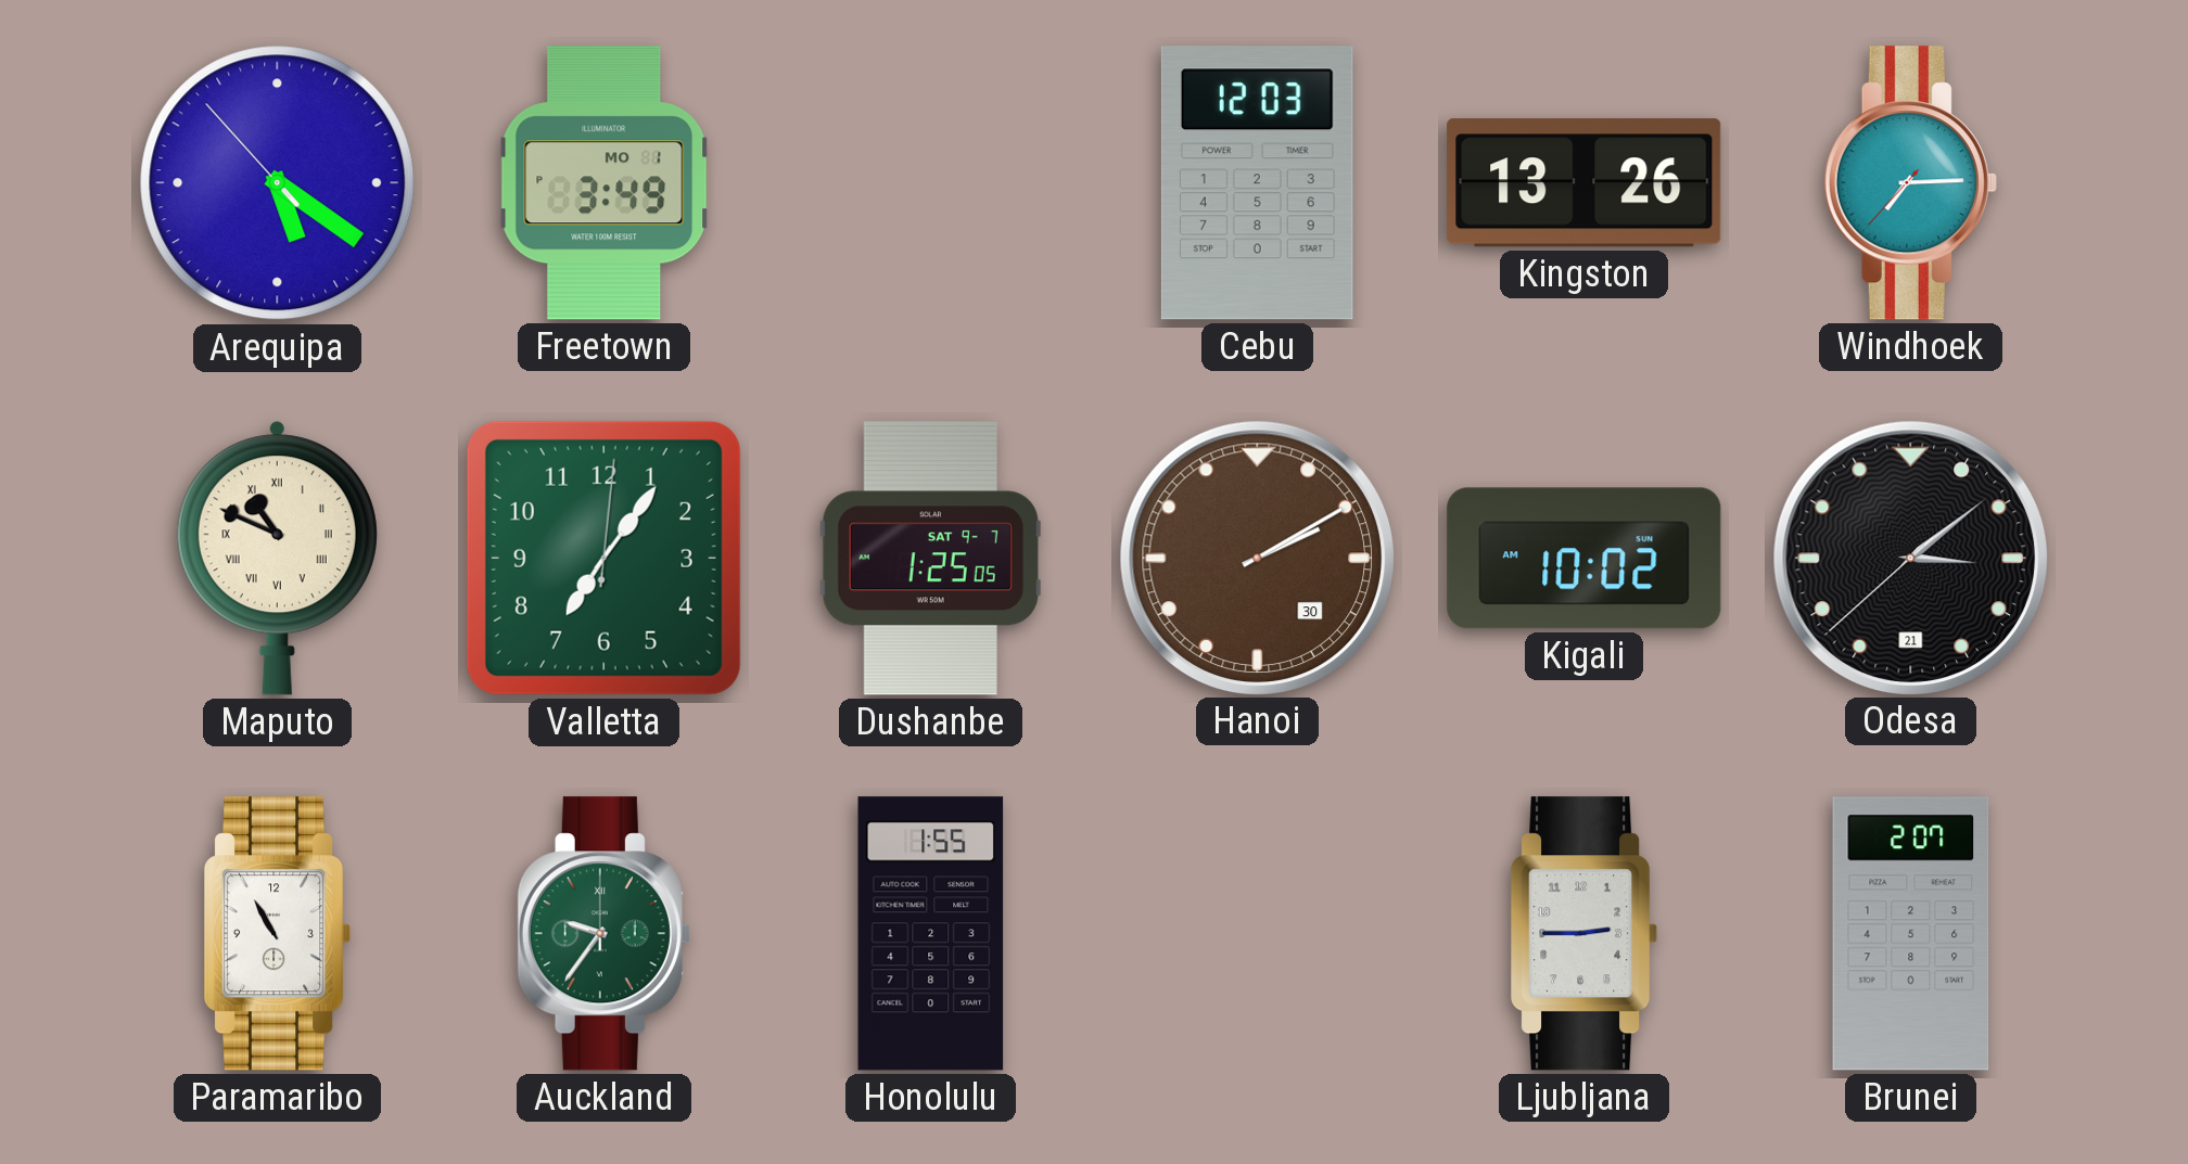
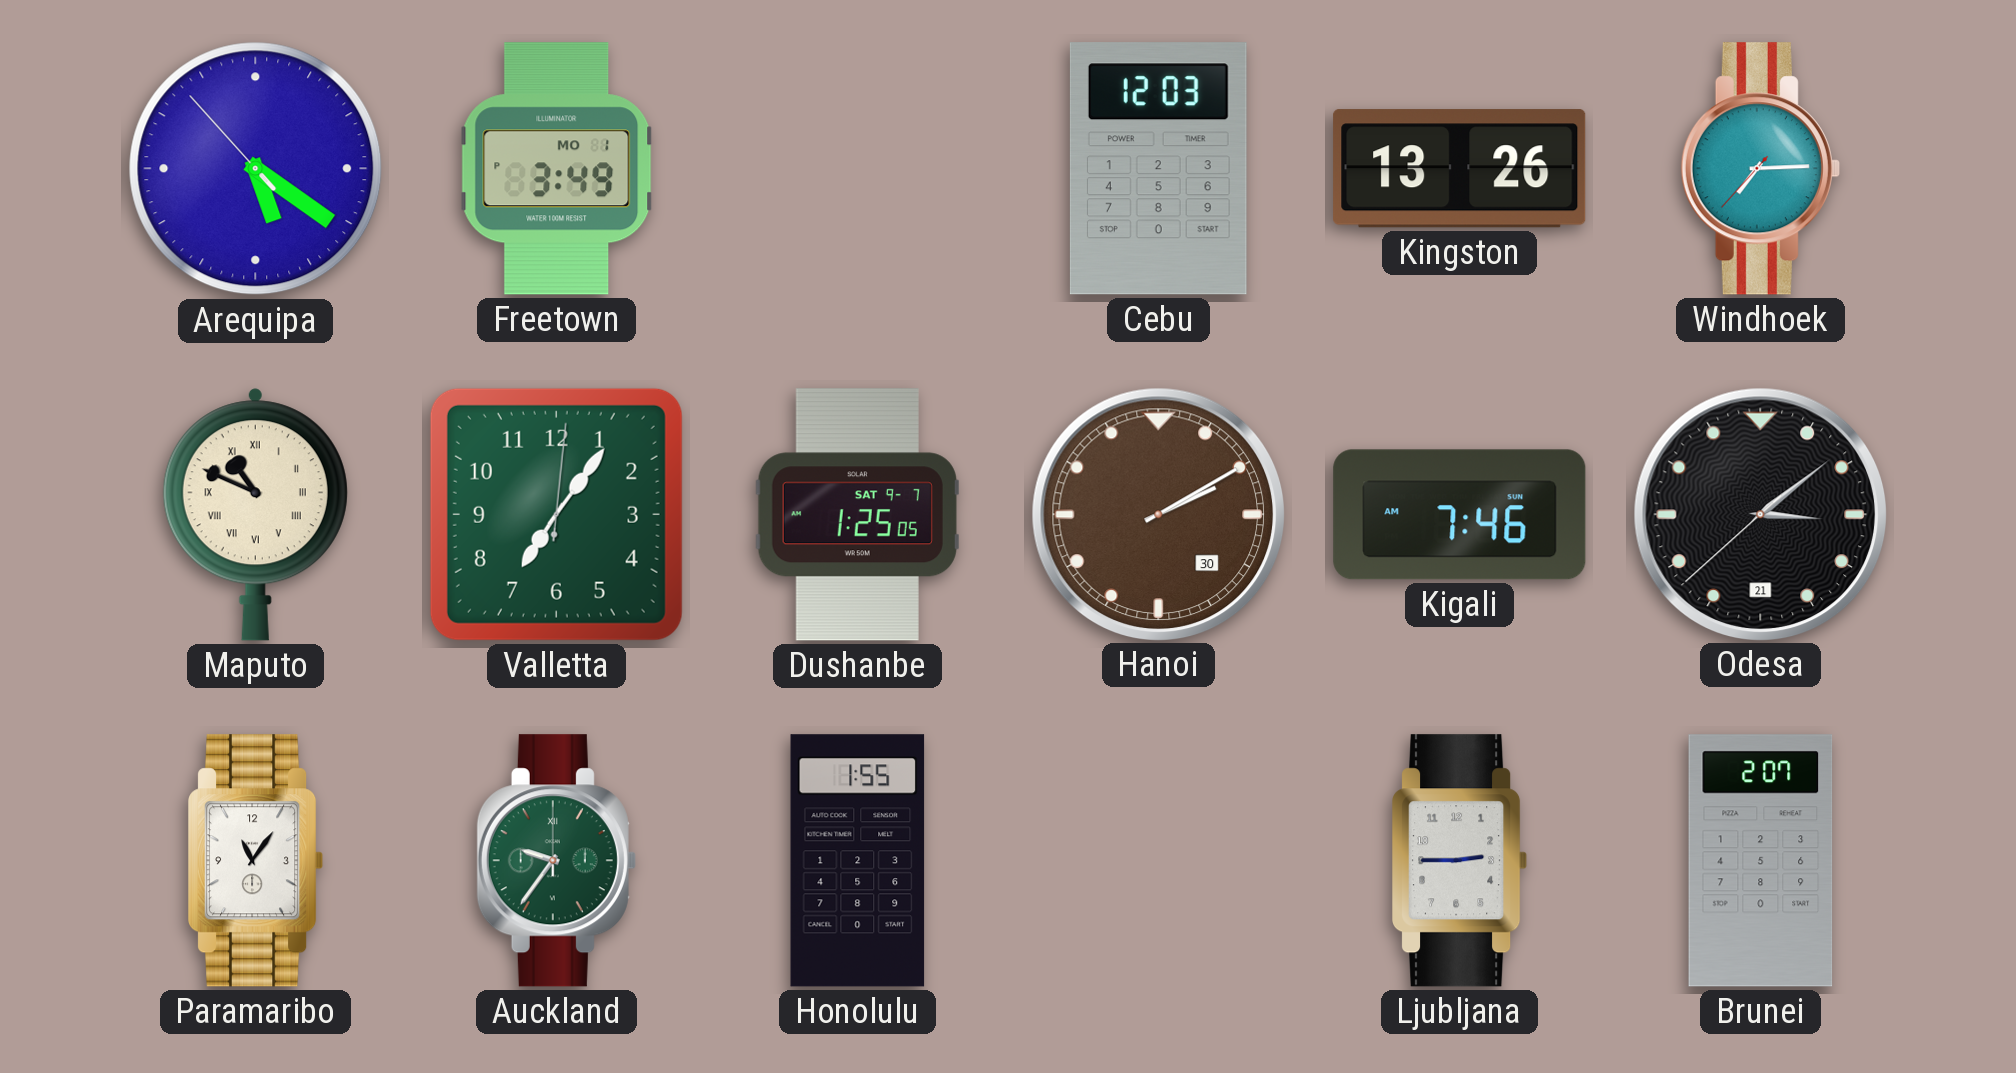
Kigali: 10:02 -> 7:46 (1460, 515)
Paramaribo: 10:55 -> 11:06 (257, 861)
